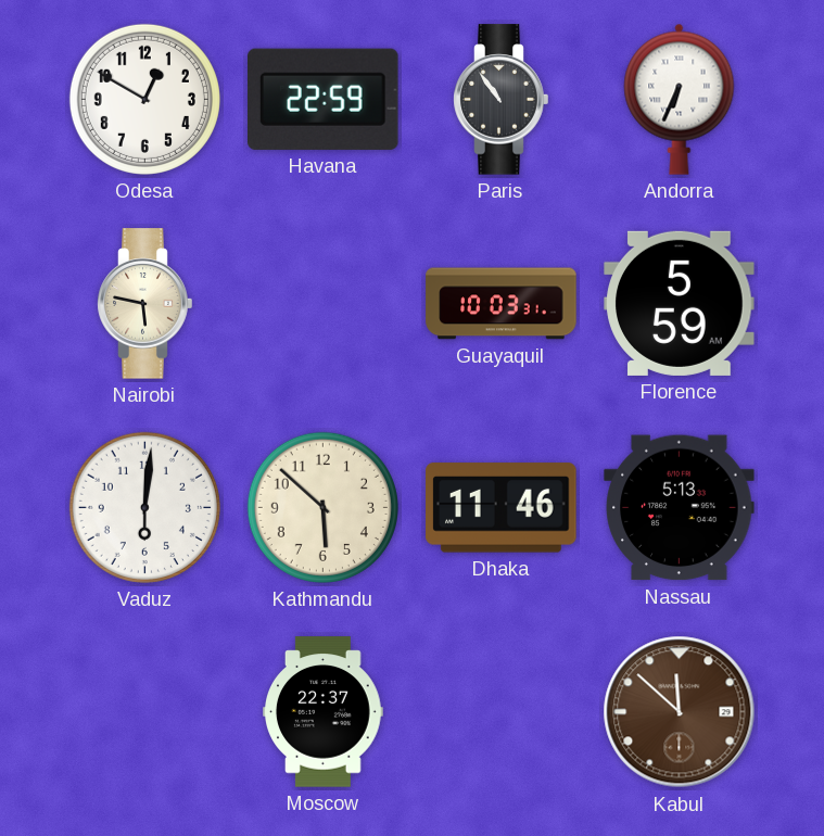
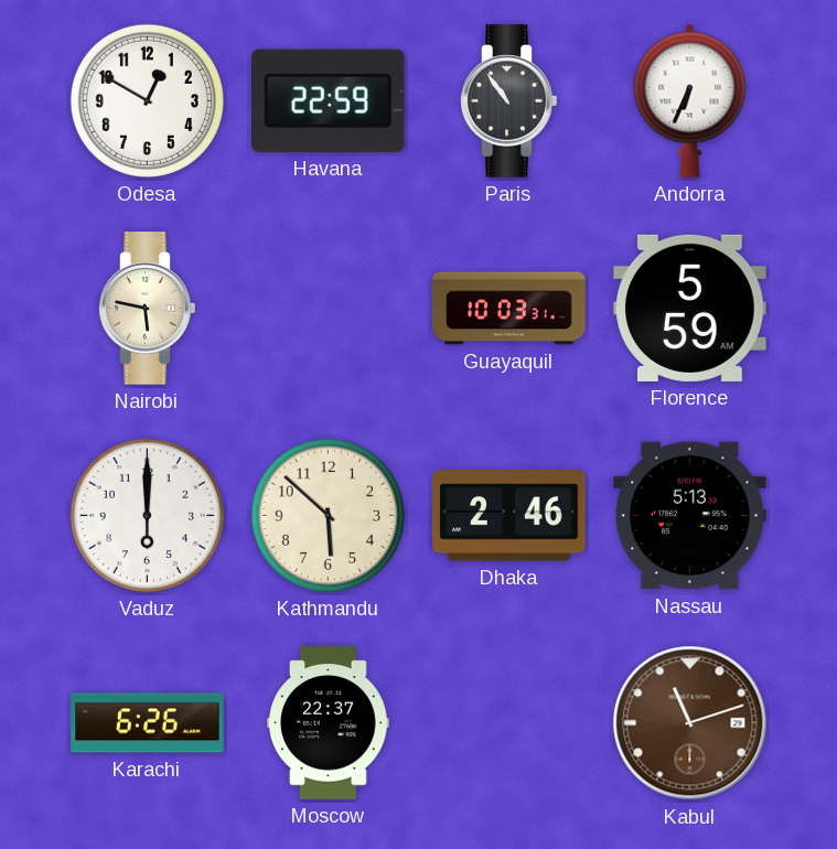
Vaduz: 6:01 -> 6:00 (147, 515)
Dhaka: 11:46 -> 2:46 (509, 516)
Karachi: none -> 6:26 (148, 723)
Kabul: 11:52 -> 11:12 (690, 723)
